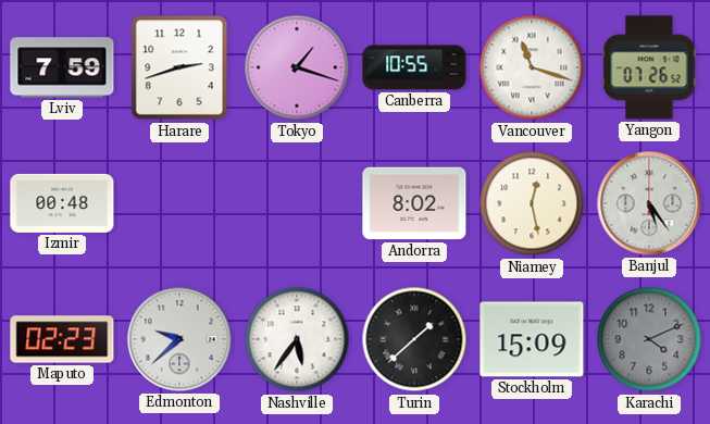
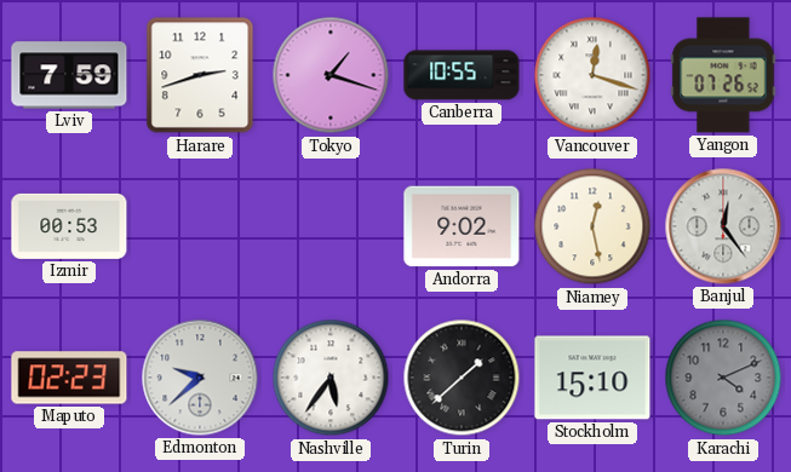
Vancouver: 11:18 -> 12:18 (592, 75)
Izmir: 00:48 -> 00:53 (69, 226)
Andorra: 8:02 -> 9:02 (462, 226)
Banjul: 5:24 -> 12:24 (723, 226)
Stockholm: 15:09 -> 15:10 (592, 378)
